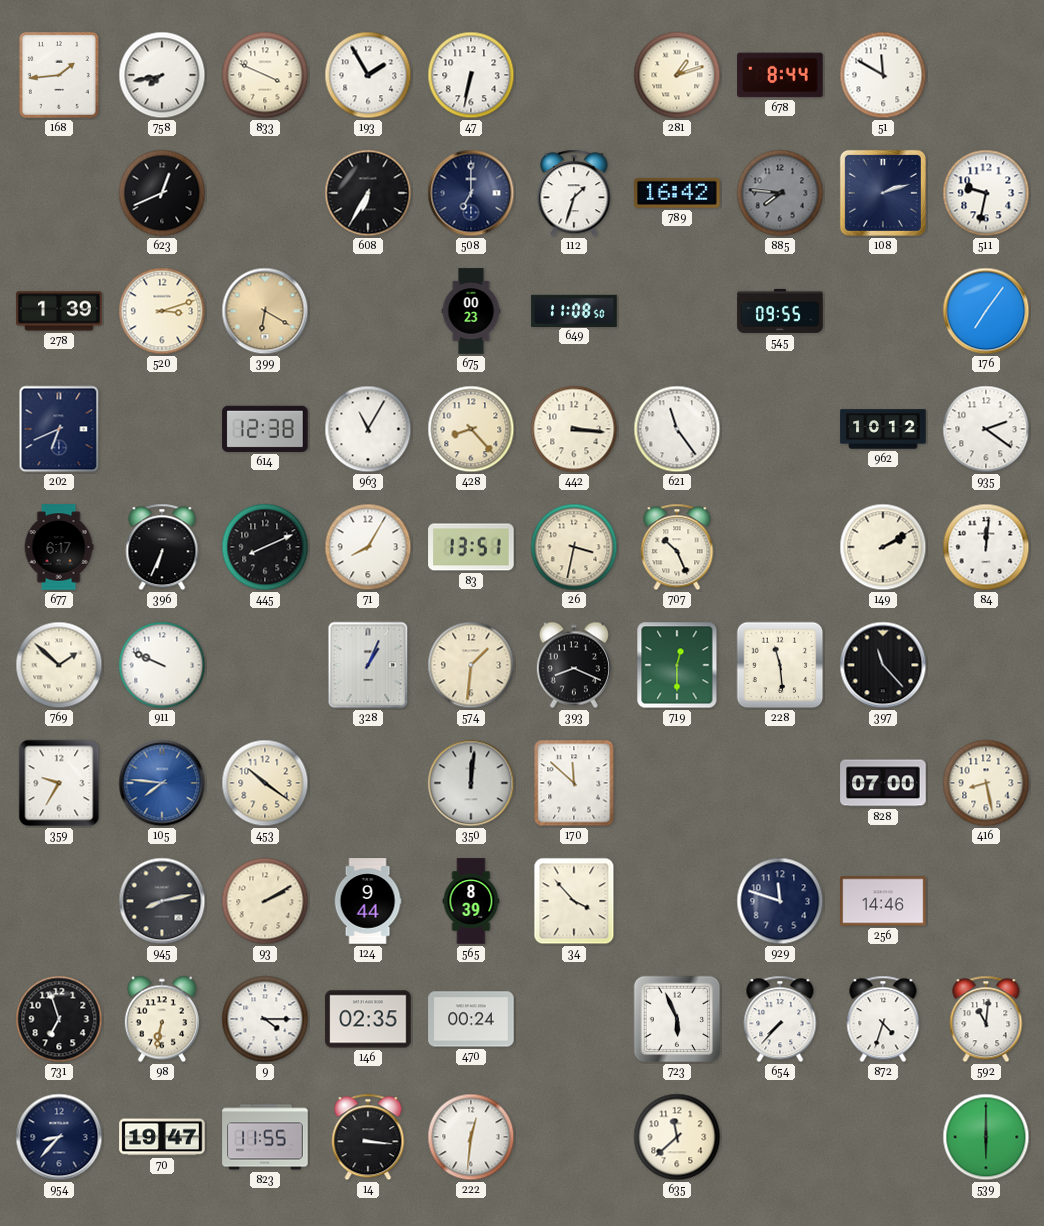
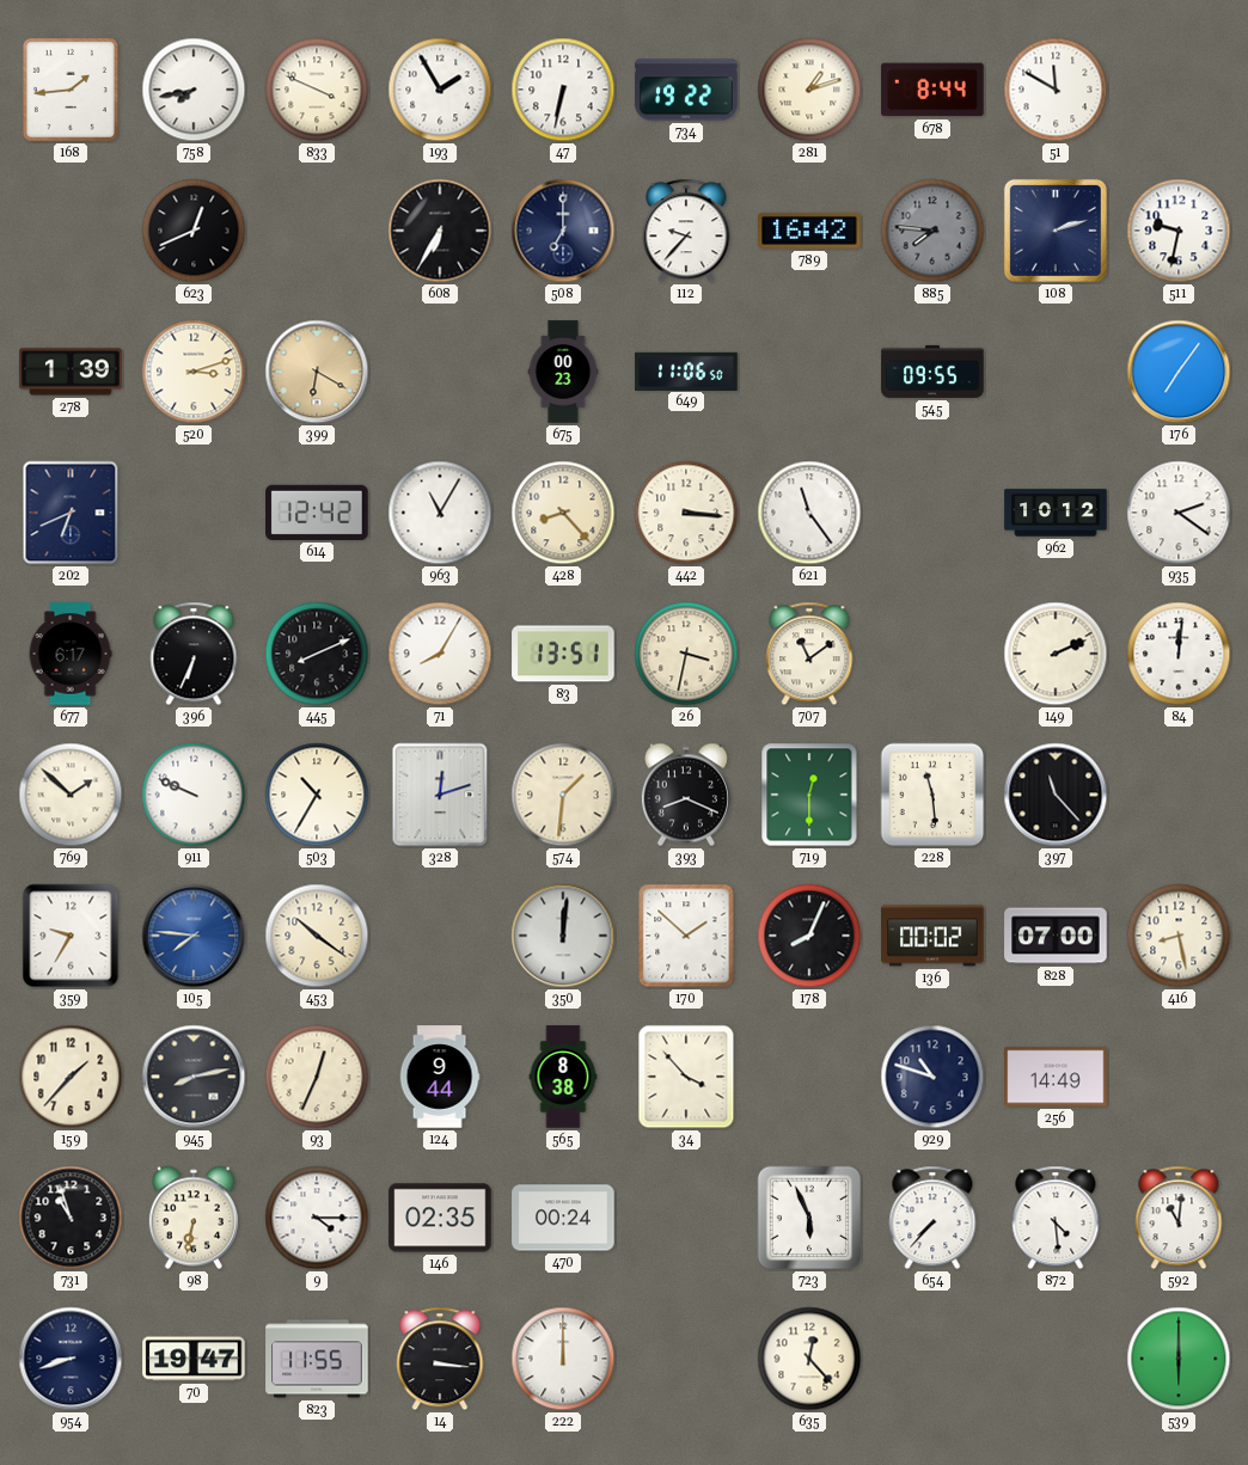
734: none -> 19:22 (686, 90)
112: 1:33 -> 9:37 (686, 231)
649: 11:08 -> 11:06 (686, 370)
614: 12:38 -> 12:42 (317, 513)
707: 10:26 -> 11:09 (809, 654)
149: 2:10 -> 2:11 (1056, 654)
503: none -> 10:35 (317, 795)
328: 1:04 -> 12:12 (440, 795)
170: 11:52 -> 1:52 (686, 936)
178: none -> 8:04 (809, 936)
136: none -> 00:02 (932, 936)
159: none -> 1:37 (71, 1077)
93: 2:10 -> 12:34 (317, 1077)
565: 8:39 -> 8:38 (563, 1077)
929: 11:48 -> 10:48 (932, 1077)
256: 14:46 -> 14:49 (1056, 1077)
731: 6:57 -> 10:57 (71, 1218)
872: 4:33 -> 4:29 (1056, 1218)
954: 8:37 -> 8:42 (71, 1359)
222: 12:31 -> 12:00 (563, 1359)
635: 11:38 -> 12:23 (809, 1359)
